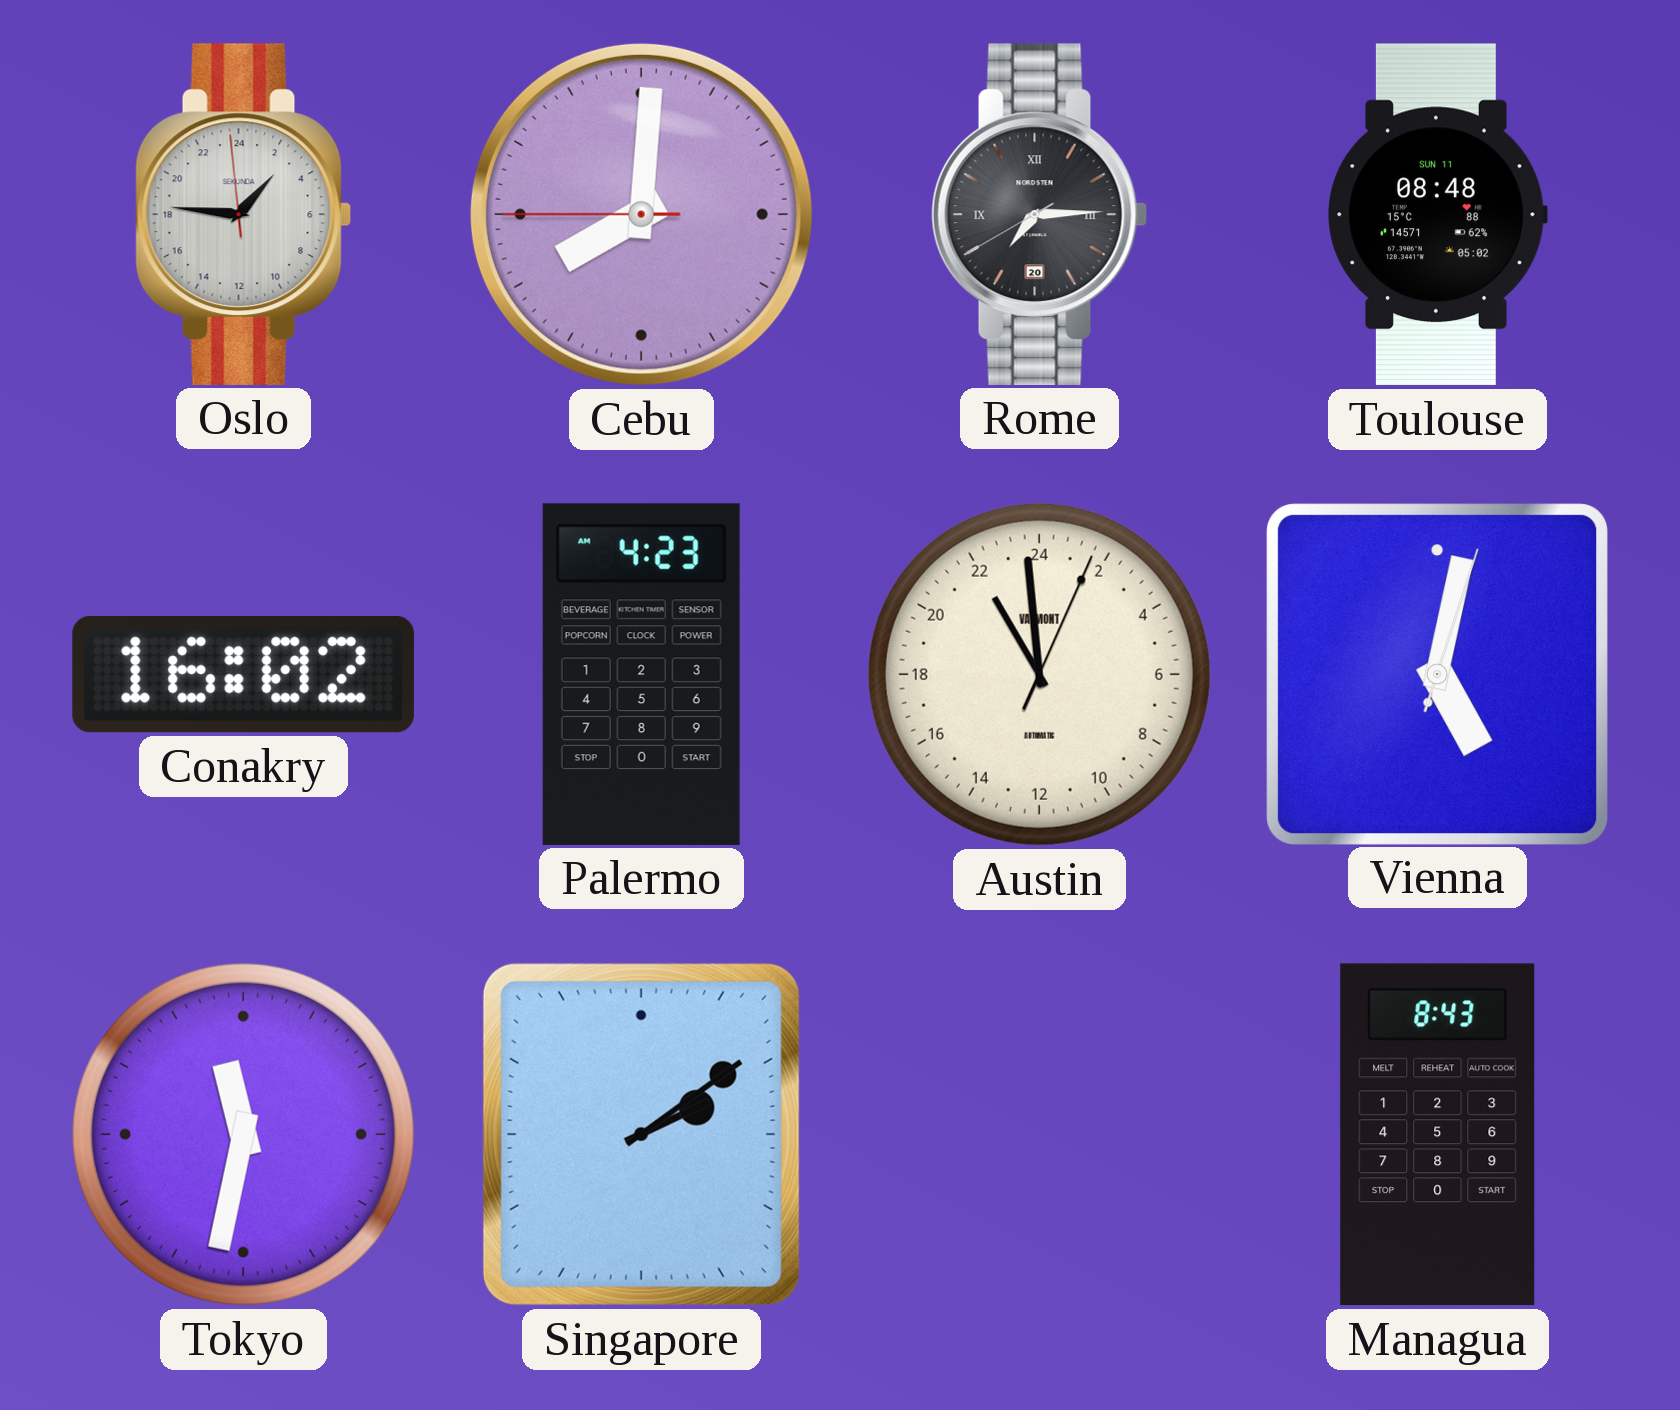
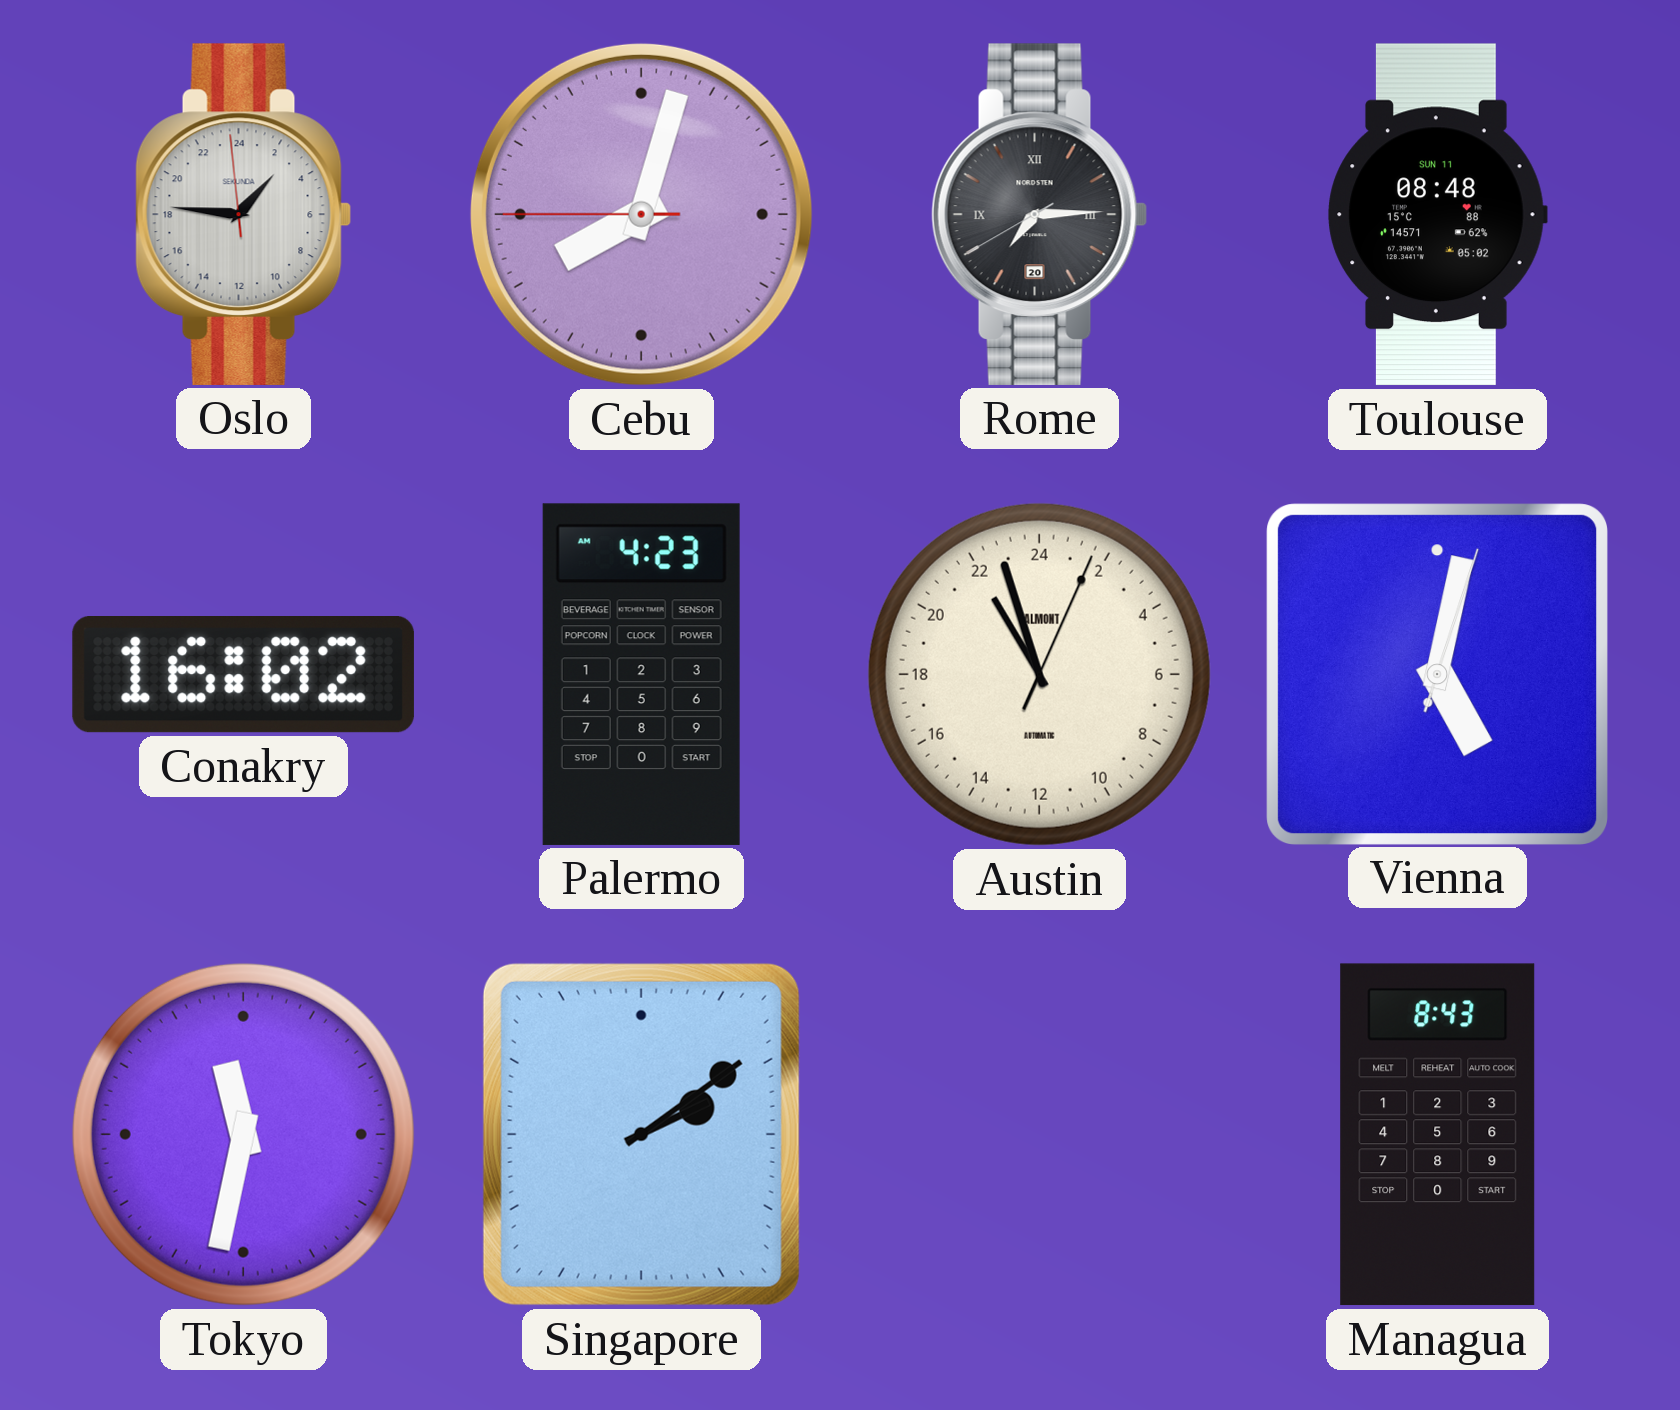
Cebu: 8:00 -> 8:02 (641, 214)
Austin: 21:59 -> 21:57 (1039, 674)
